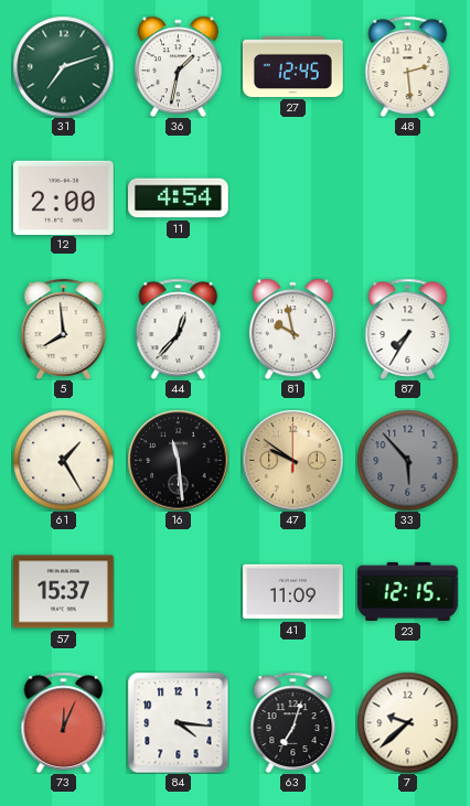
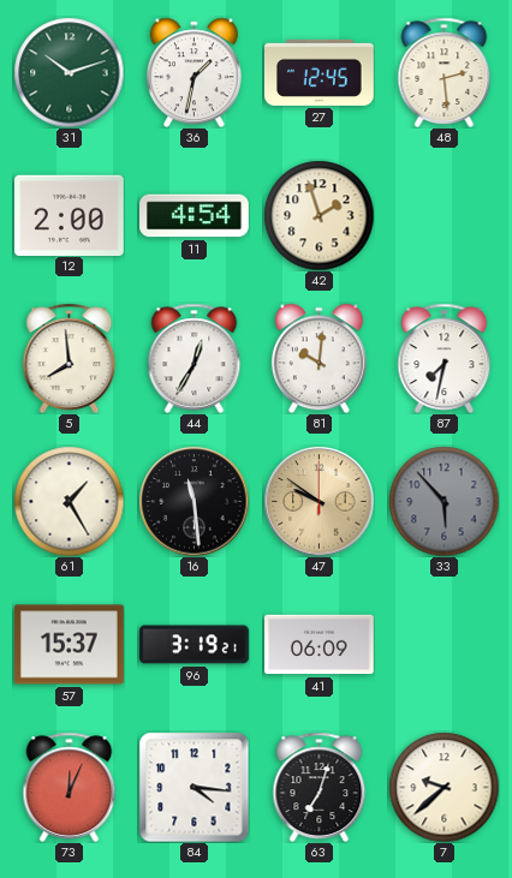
31: 7:12 -> 10:12 (69, 72)
42: none -> 1:57 (318, 215)
44: 12:37 -> 12:35 (195, 358)
81: 9:58 -> 10:01 (318, 358)
87: 7:35 -> 7:32 (445, 358)
96: none -> 3:19 (195, 645)
41: 11:09 -> 06:09 (320, 645)
23: 12:15 -> none (408, 591)
